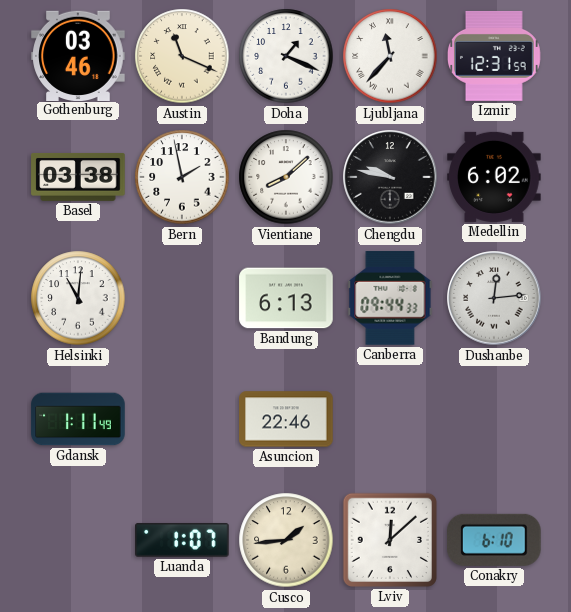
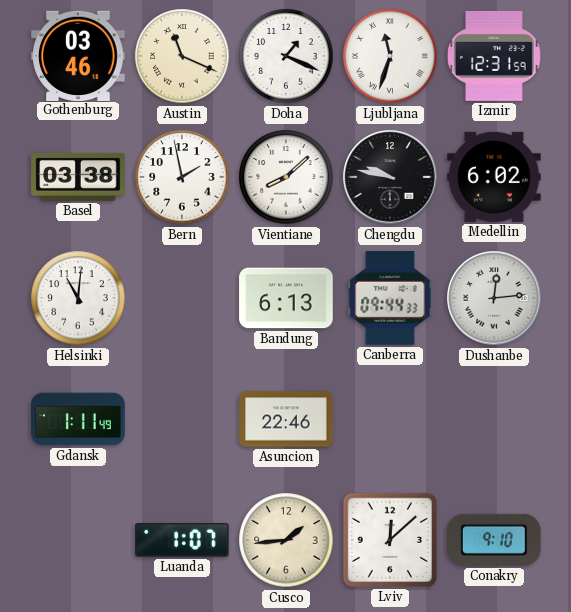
Ljubljana: 11:37 -> 11:33 (390, 56)
Conakry: 6:10 -> 9:10 (495, 540)
